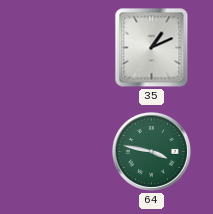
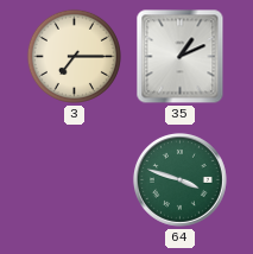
3: none -> 7:15 (74, 56)
64: 3:47 -> 3:48 (179, 179)
